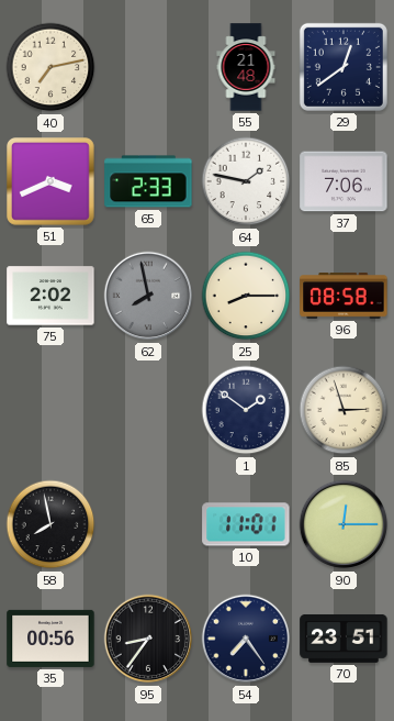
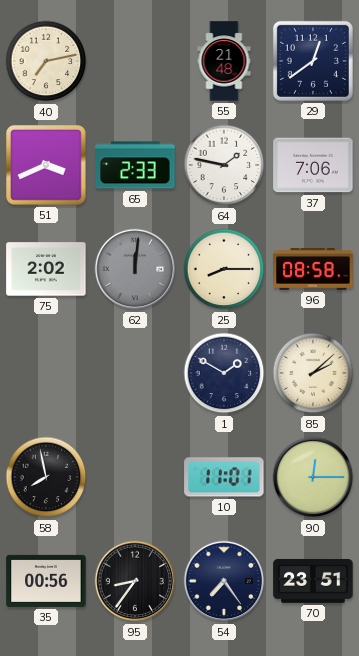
62: 7:58 -> 12:01 (135, 269)
1: 1:51 -> 1:50 (224, 373)
85: 2:57 -> 2:08 (313, 373)
